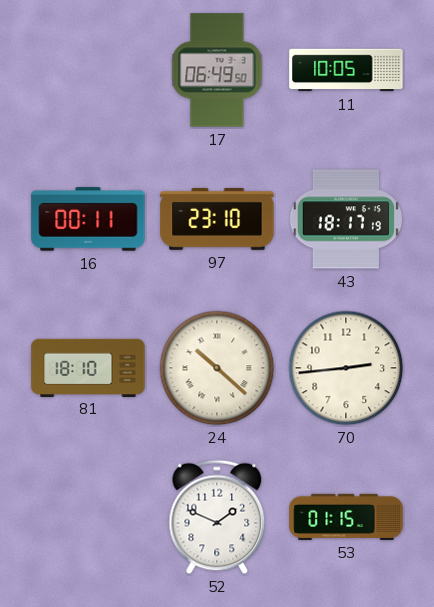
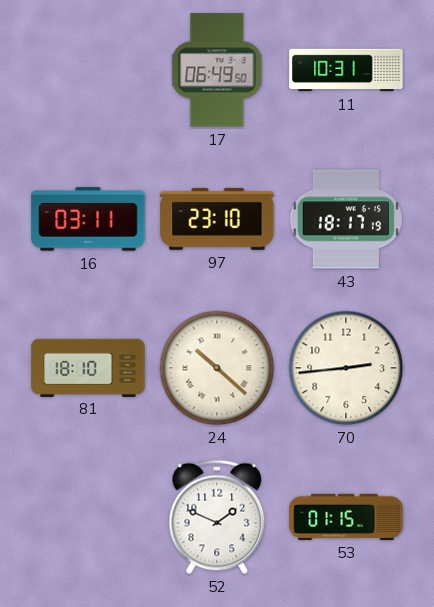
11: 10:05 -> 10:31 (346, 70)
16: 00:11 -> 03:11 (88, 219)
